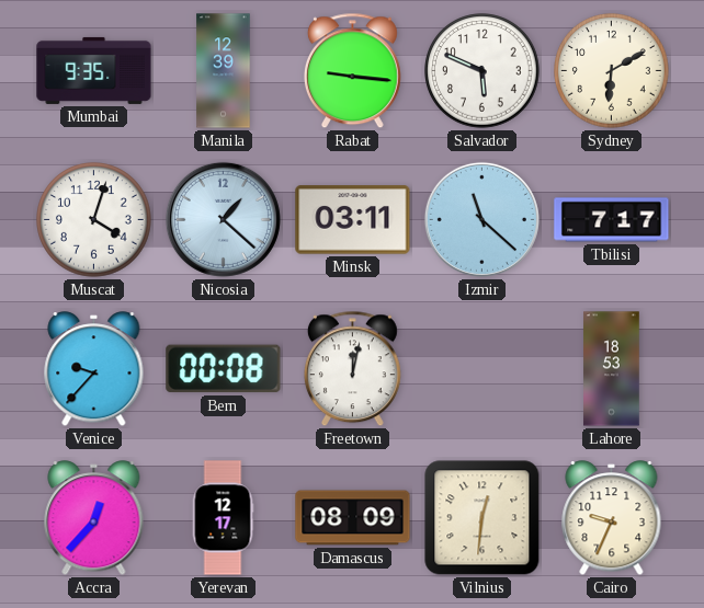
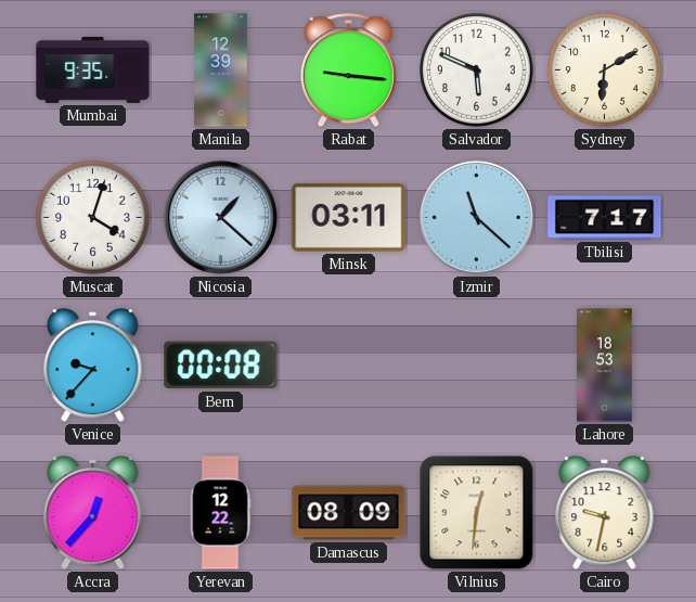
Freetown: 12:02 -> none (352, 369)
Yerevan: 12:17 -> 12:22 (220, 513)
Cairo: 9:34 -> 9:32 (605, 513)
